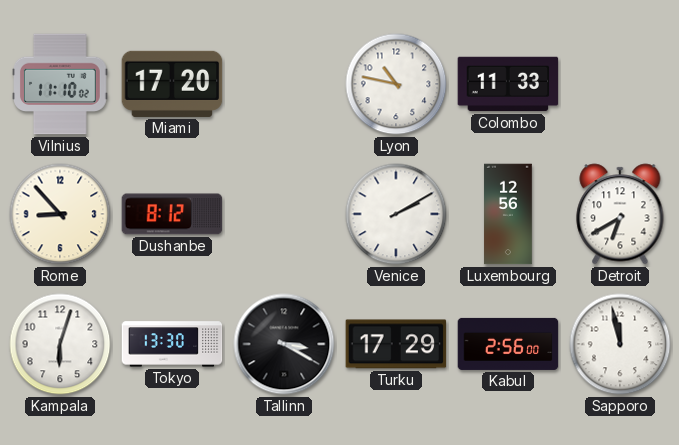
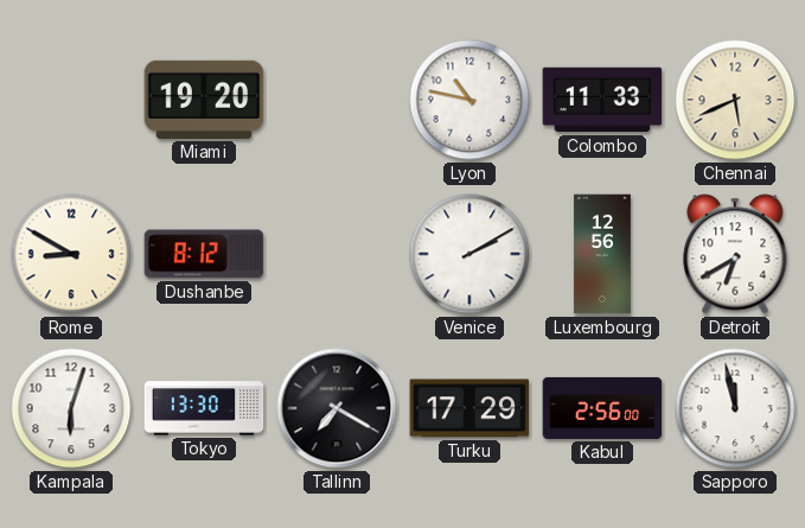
Vilnius: 11:10 -> none (61, 84)
Miami: 17:20 -> 19:20 (204, 100)
Chennai: none -> 5:41 (735, 100)
Rome: 8:53 -> 8:50 (71, 254)
Tallinn: 3:20 -> 7:20 (337, 408)
